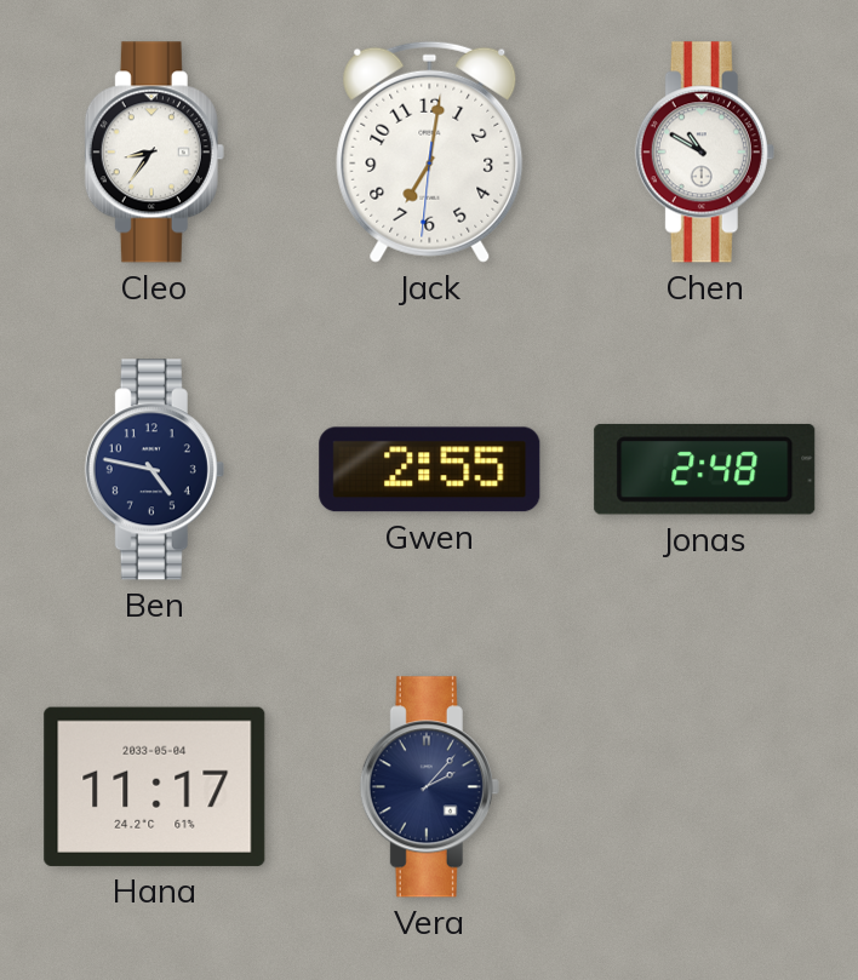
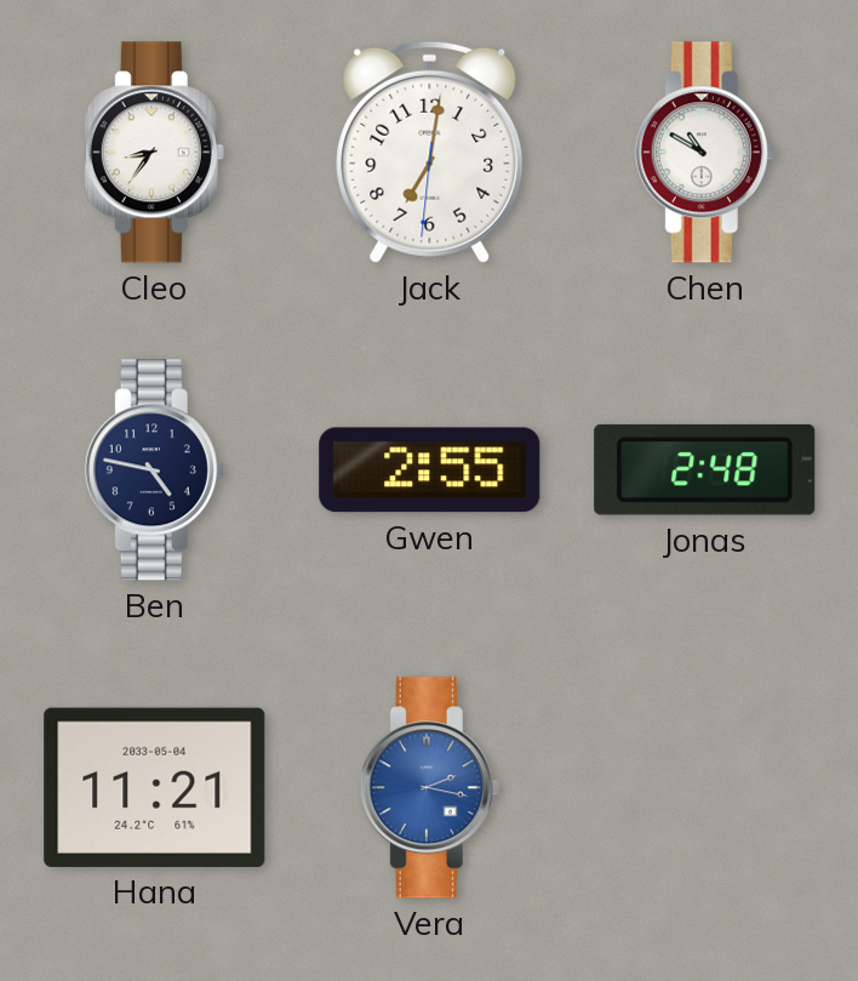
Hana: 11:17 -> 11:21 (155, 787)
Vera: 2:07 -> 2:17 (429, 788)
Vera dial: navy -> blue (429, 788)
